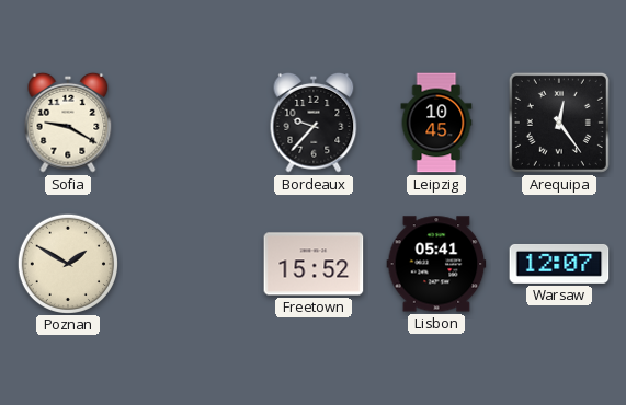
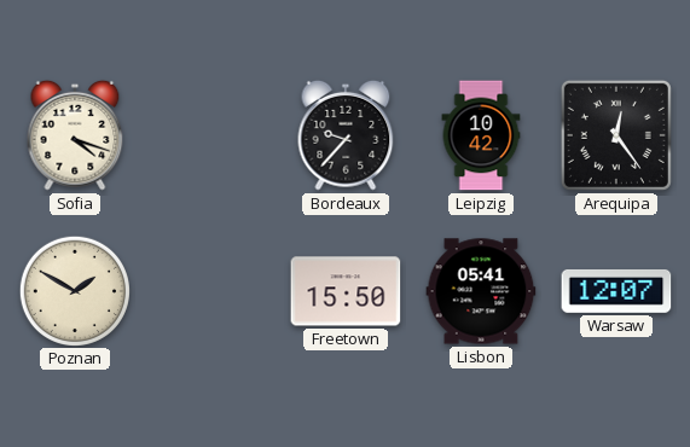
Sofia: 9:20 -> 4:18 (75, 135)
Leipzig: 10:45 -> 10:42 (481, 135)
Freetown: 15:52 -> 15:50 (346, 291)
